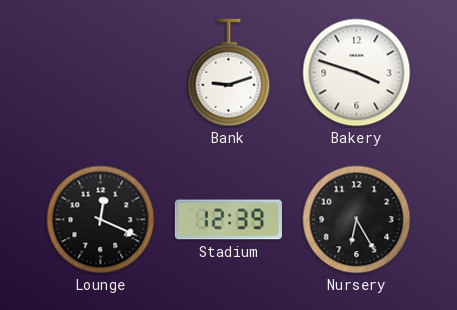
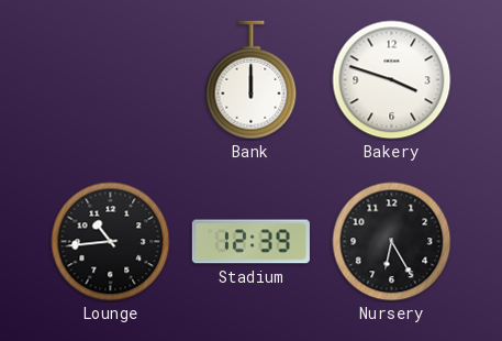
Bank: 9:12 -> 12:00 (252, 80)
Lounge: 12:19 -> 10:44 (111, 242)
